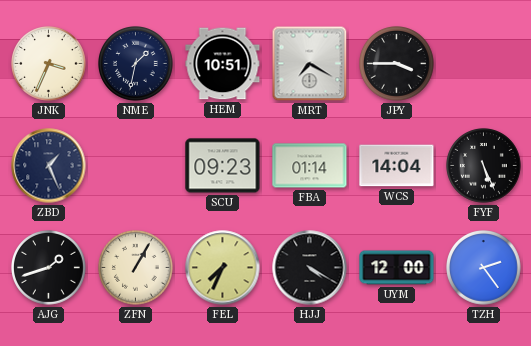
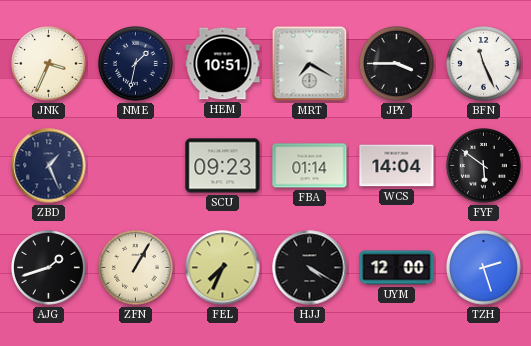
BFN: none -> 11:26 (484, 64)
FYF: 5:26 -> 5:51 (484, 166)
TZH: 2:24 -> 2:27 (484, 268)
